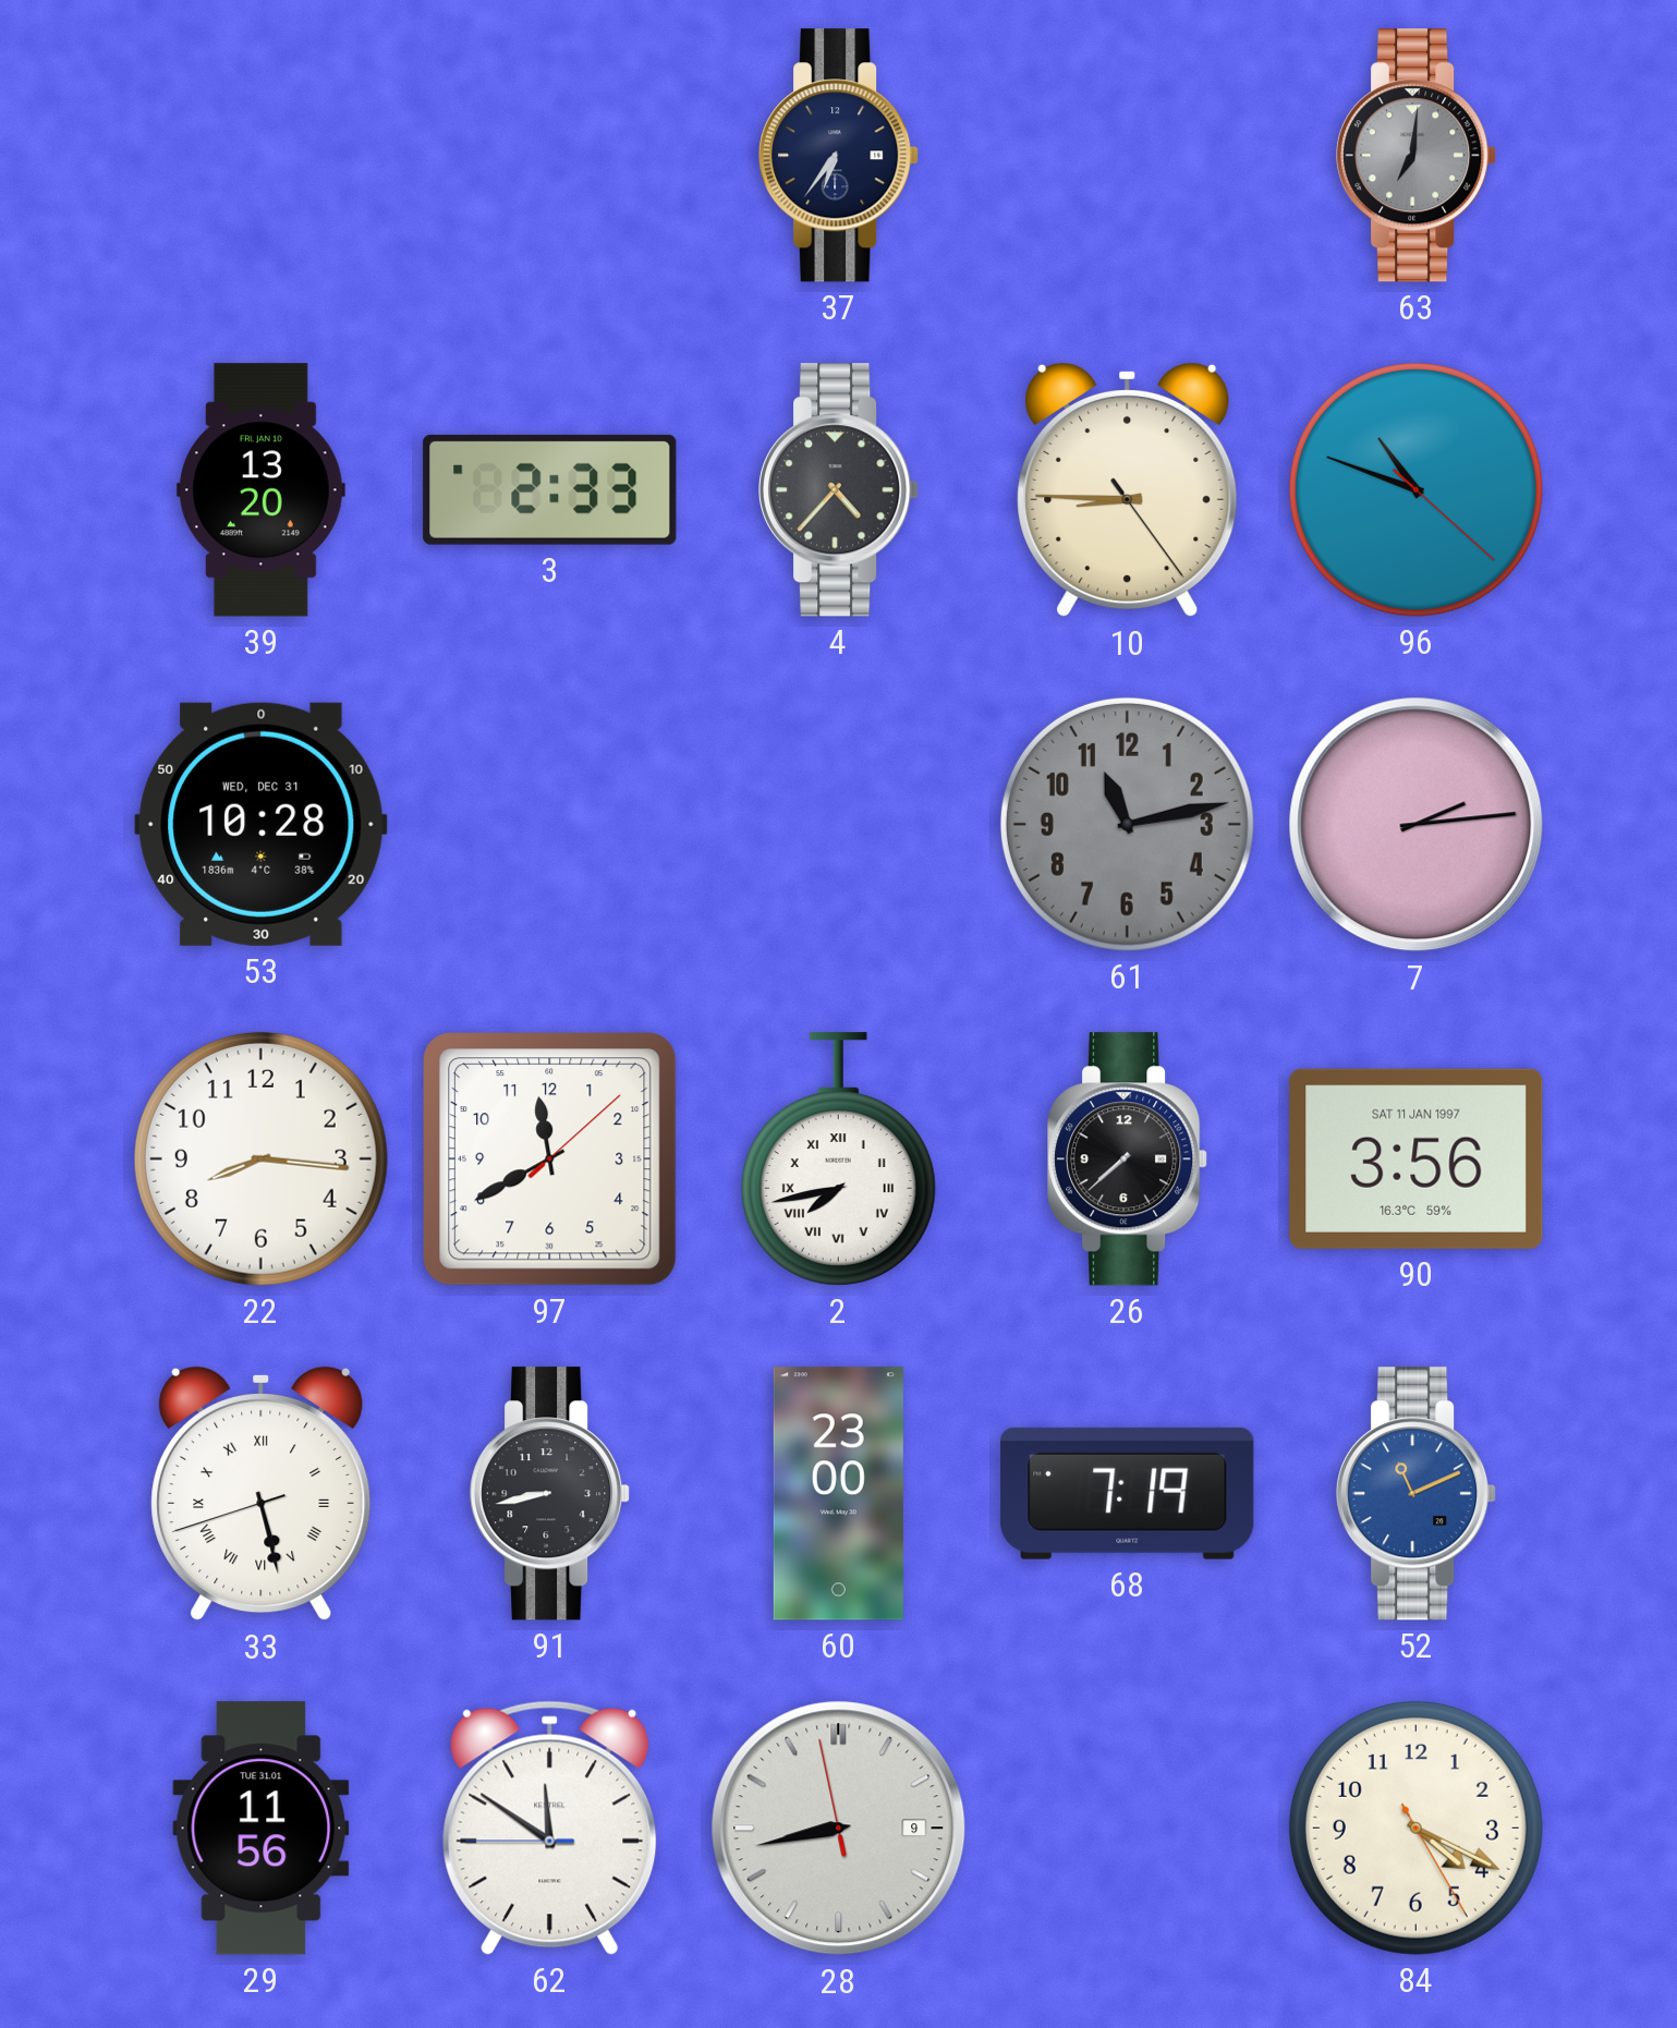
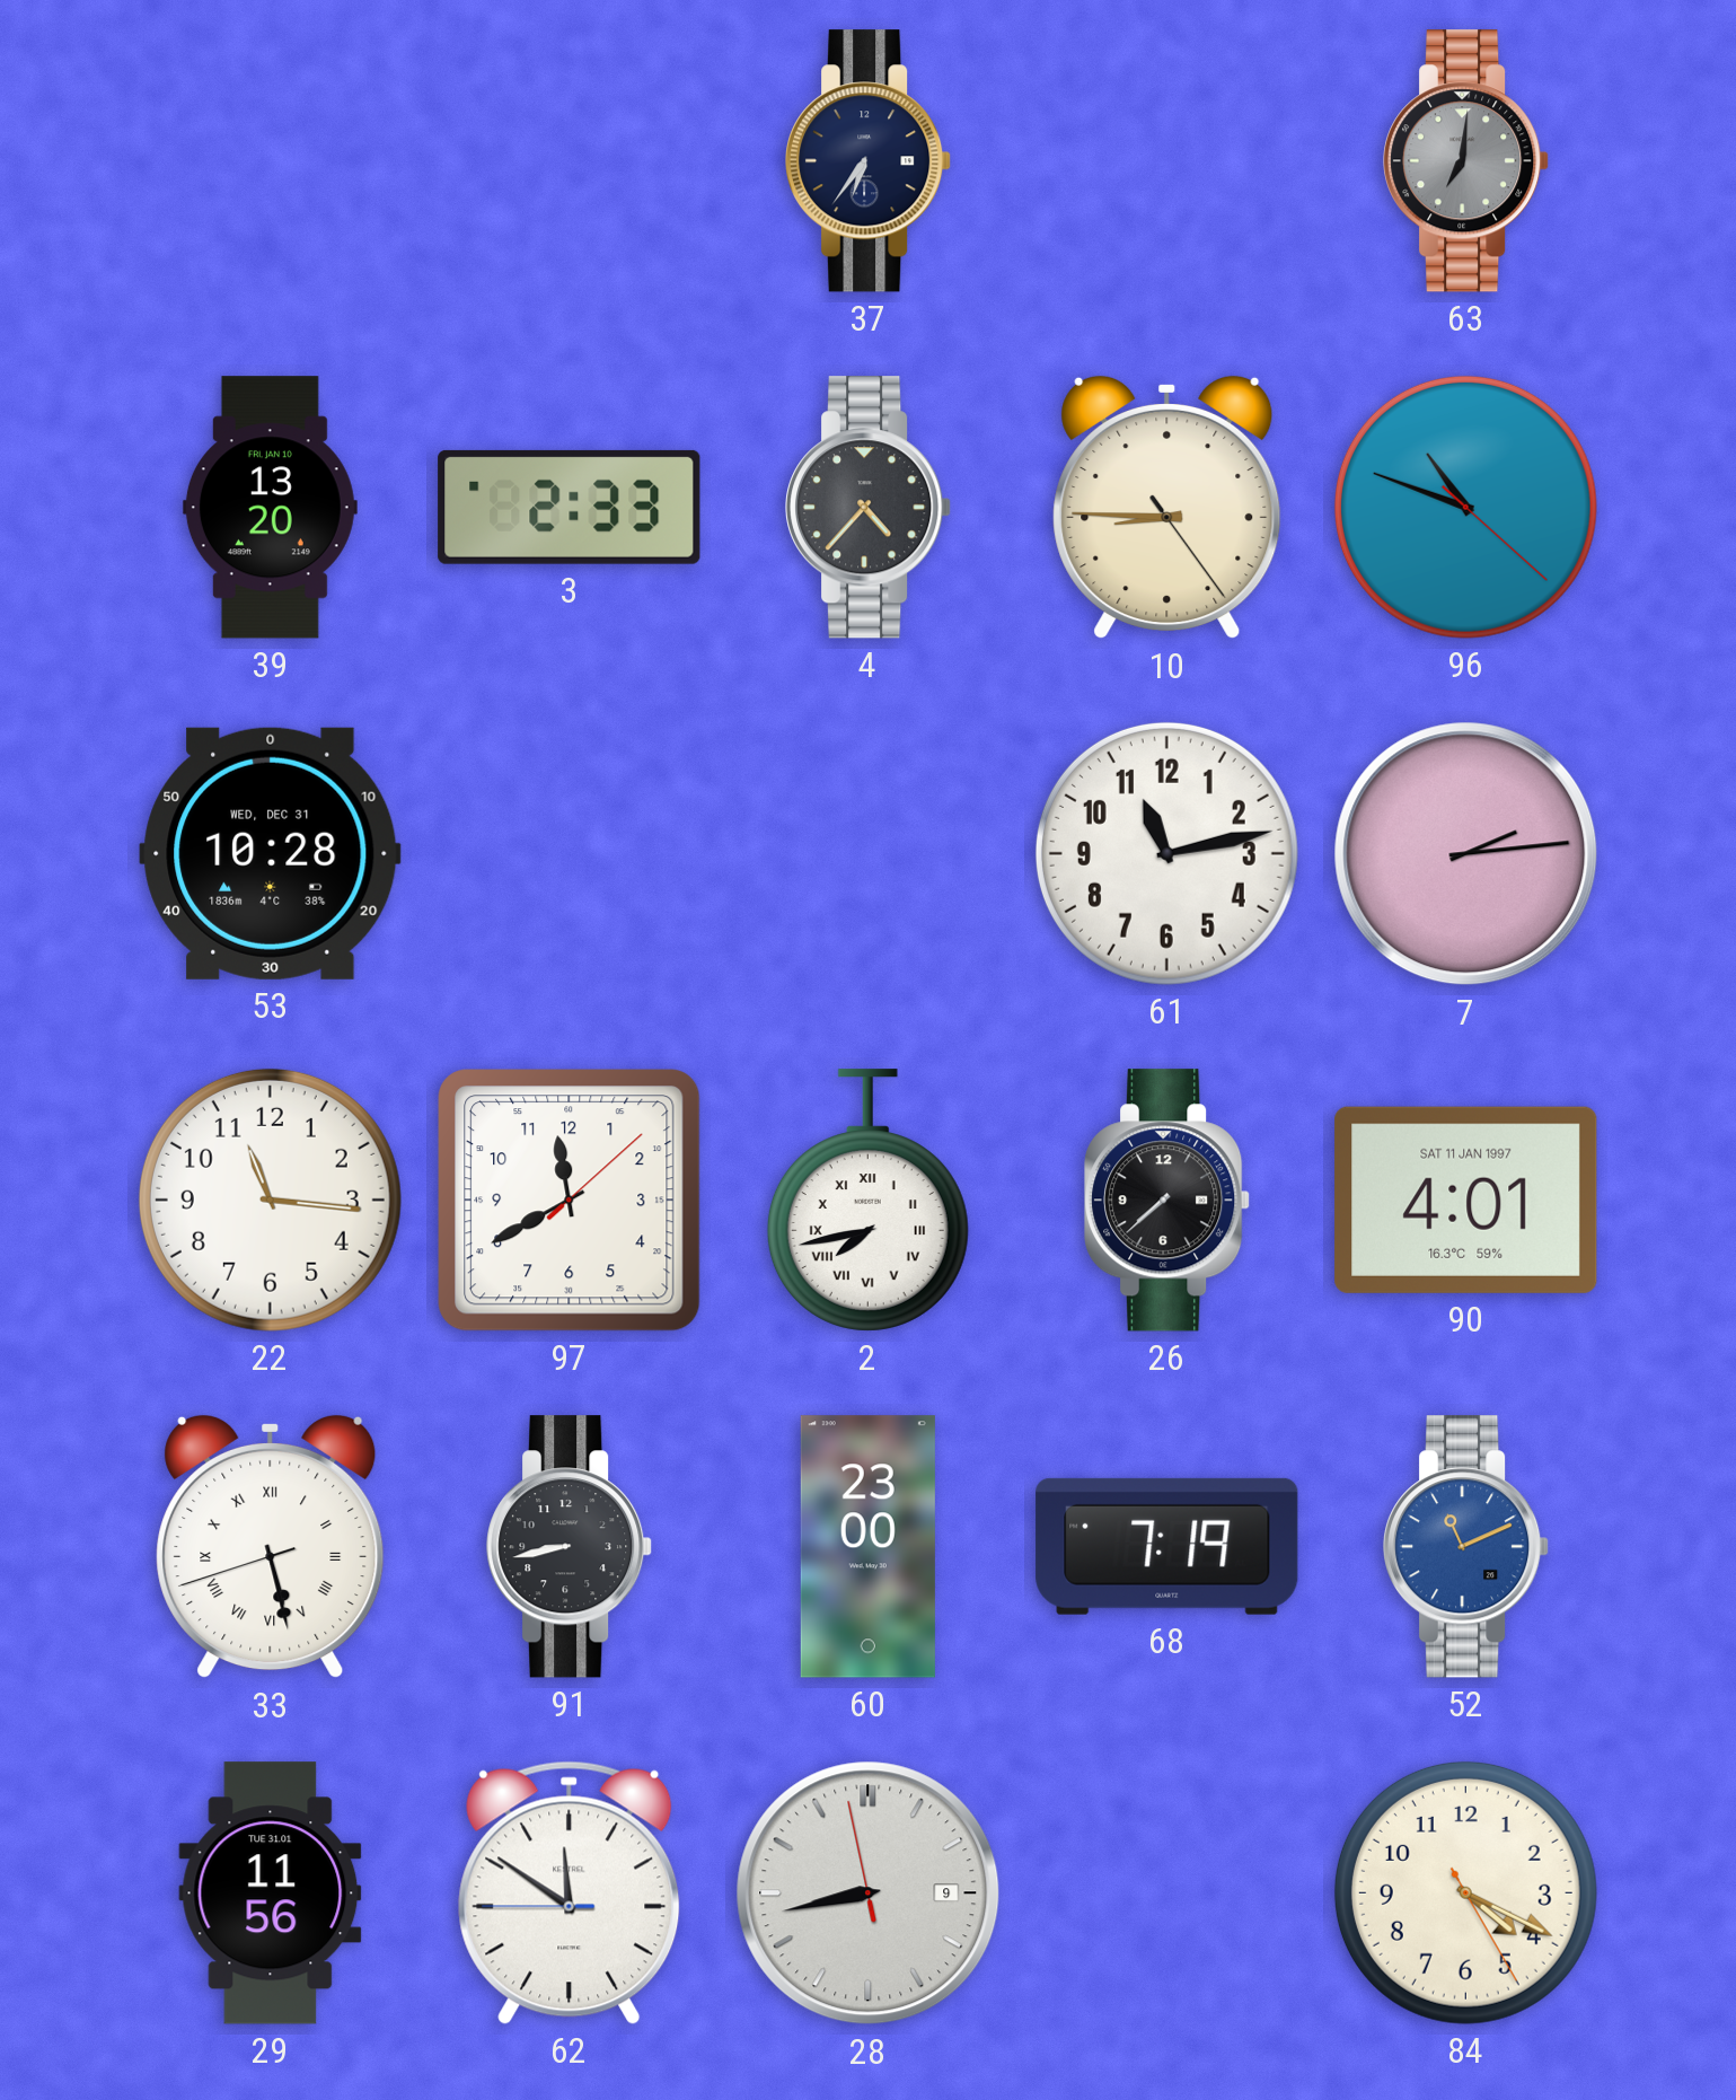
61 dial: grey -> white (1166, 853)
22: 8:16 -> 11:16 (270, 1200)
90: 3:56 -> 4:01 (1466, 1200)
